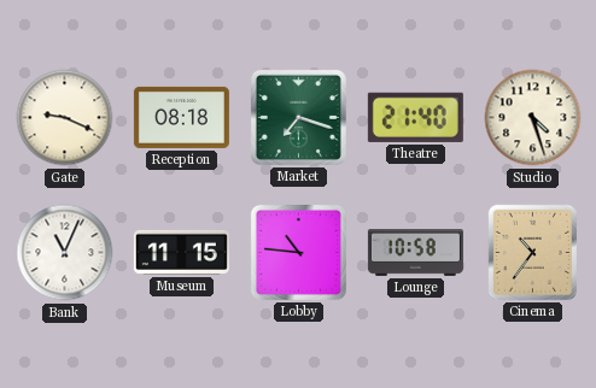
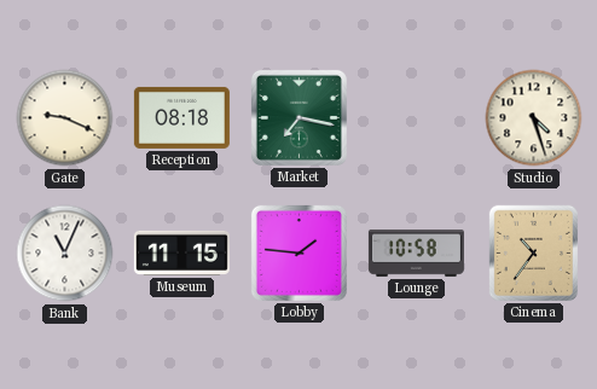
Market: 7:18 -> 7:17 (298, 117)
Theatre: 21:40 -> none (415, 117)
Lobby: 10:46 -> 1:46 (298, 252)
